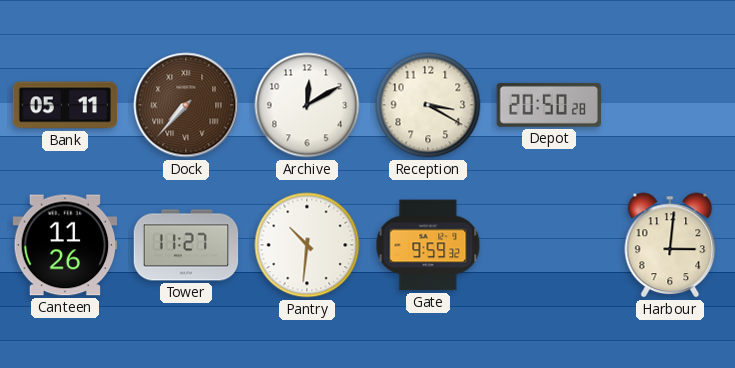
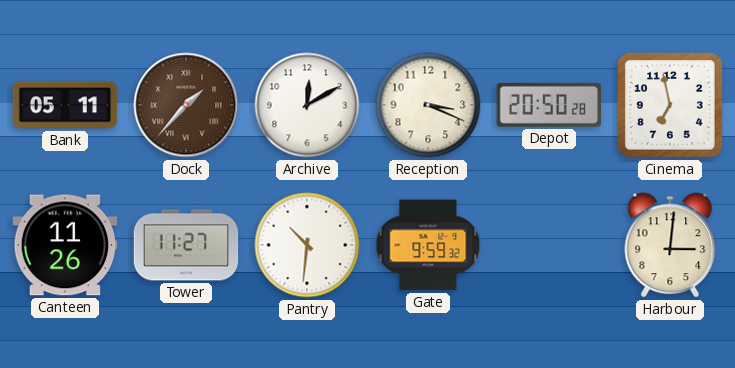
Dock: 7:37 -> 1:37 (186, 105)
Reception: 3:20 -> 3:19 (428, 105)
Cinema: none -> 6:58 (671, 106)
